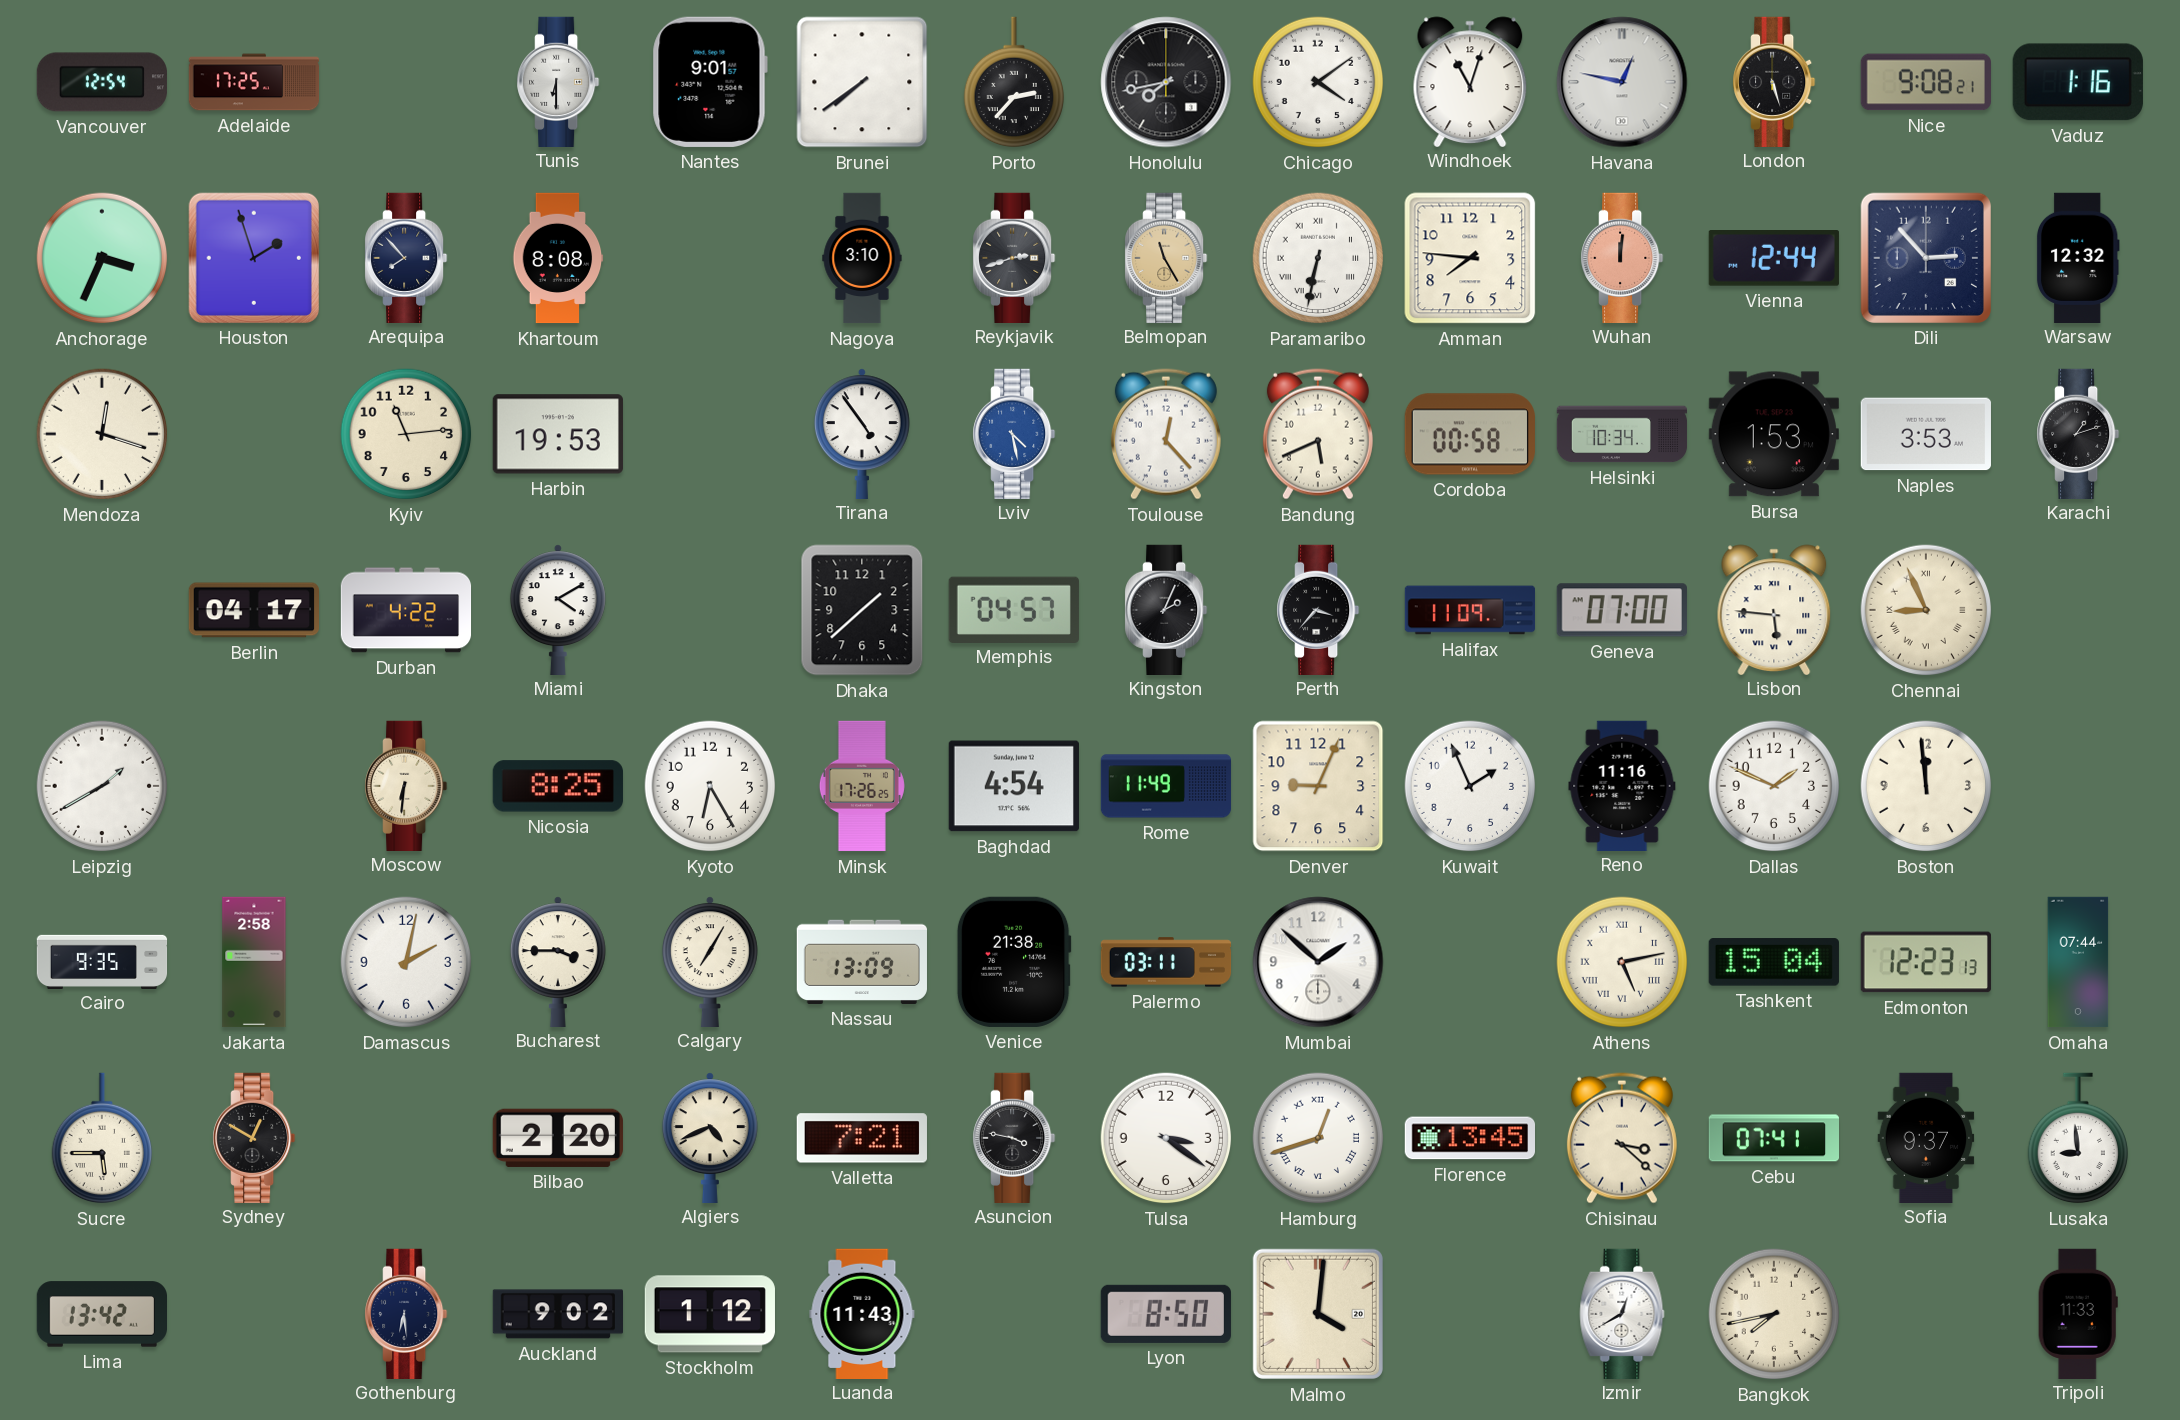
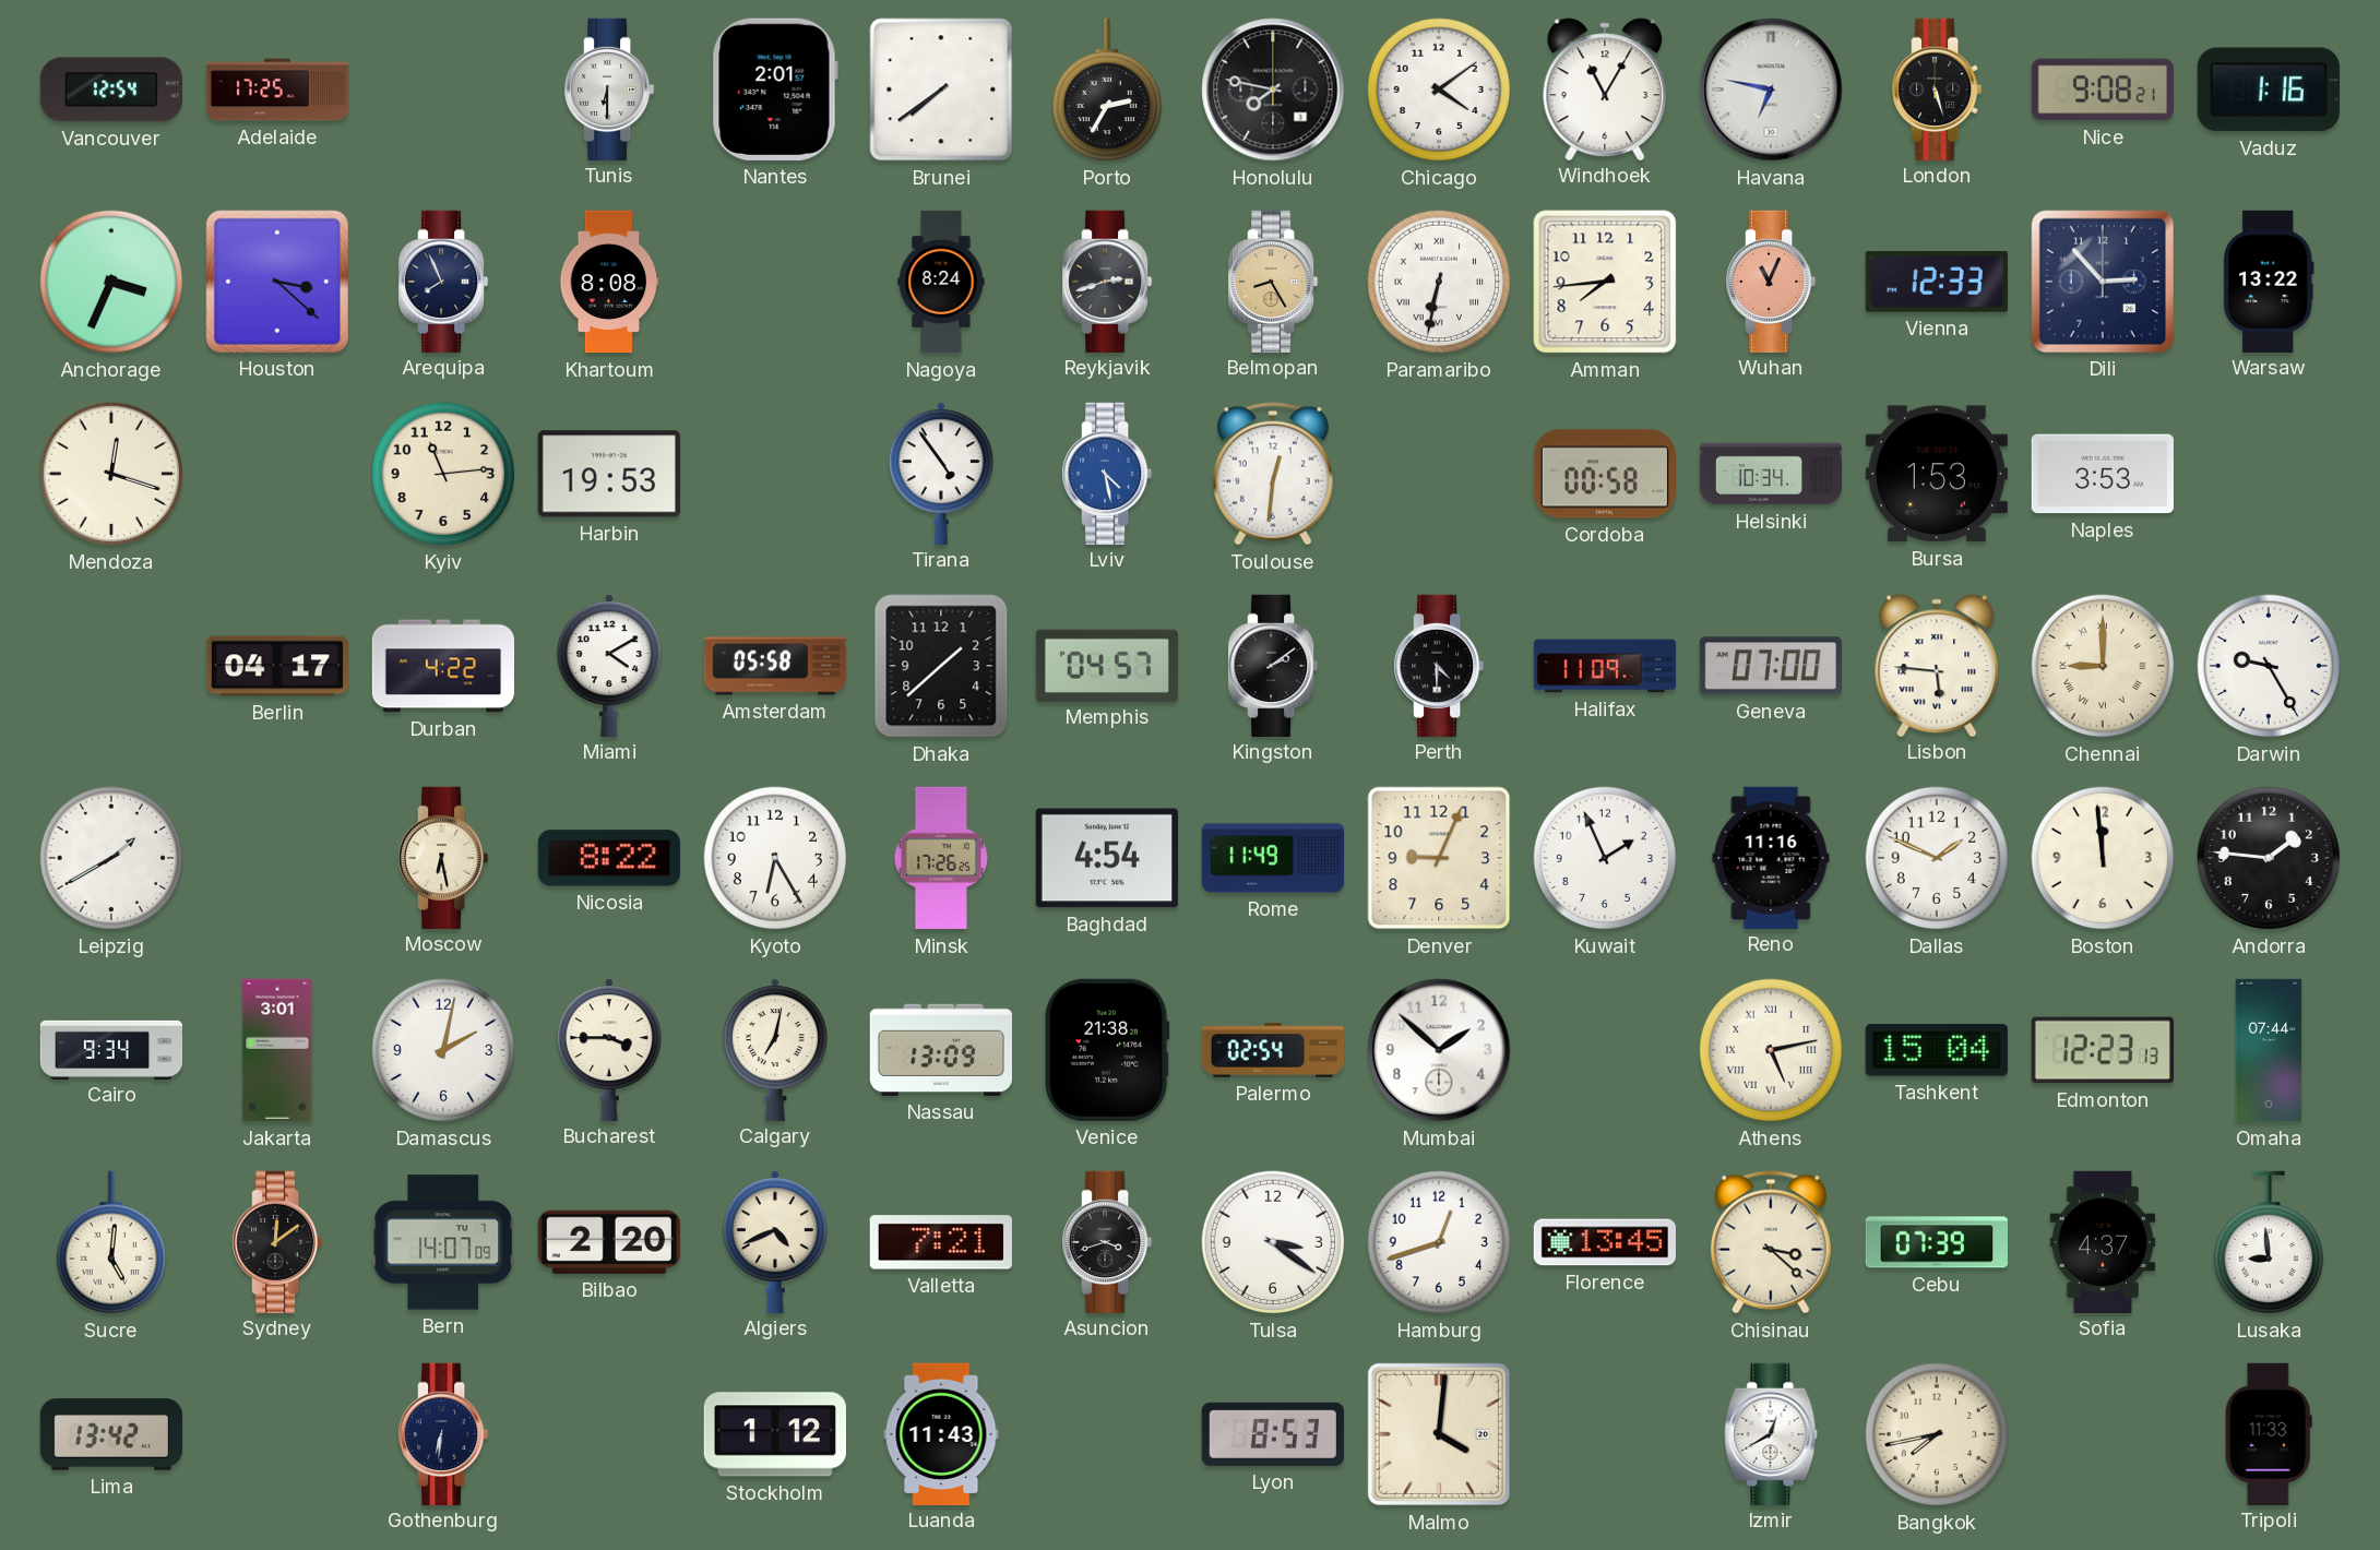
Nantes: 9:01 -> 2:01 (775, 90)
Porto: 2:37 -> 2:35 (1106, 90)
Honolulu: 7:43 -> 7:47 (1273, 90)
Windhoek: 11:03 -> 11:05 (1605, 88)
Havana: 12:47 -> 6:47 (1771, 90)
Houston: 1:57 -> 3:22 (277, 282)
Arequipa: 7:53 -> 7:56 (444, 281)
Nagoya: 3:10 -> 8:24 (941, 282)
Belmopan: 11:25 -> 8:25 (1274, 281)
Amman: 7:46 -> 7:44 (1605, 282)
Wuhan: 12:01 -> 11:04 (1772, 281)
Vienna: 12:44 -> 12:33 (1937, 283)
Warsaw: 12:32 -> 13:22 (2269, 281)
Toulouse: 12:23 -> 12:31 (1273, 474)
Bandung: 5:41 -> none (1318, 434)
Karachi: 1:12 -> none (2079, 433)
Amsterdam: none -> 05:58 (775, 666)
Kingston: 2:04 -> 2:09 (1274, 665)
Perth: 3:37 -> 4:30 (1440, 665)
Chennai: 8:56 -> 9:00 (2103, 666)
Darwin: none -> 9:25 (2269, 666)
Moscow: 6:31 -> 6:28 (444, 857)
Nicosia: 8:25 -> 8:22 (609, 858)
Andorra: none -> 1:46 (2269, 858)
Cairo: 9:35 -> 9:34 (111, 1049)
Jakarta: 2:58 -> 3:01 (277, 1050)
Calgary: 7:05 -> 7:02 (775, 1049)
Palermo: 03:11 -> 02:54 (1273, 1050)
Sucre: 5:45 -> 5:01 (110, 1242)
Sydney: 12:50 -> 12:09 (278, 1241)
Bern: none -> 14:07 (443, 1242)
Asuncion: 3:47 -> 3:42 (1108, 1241)
Hamburg numerals: Roman -> Arabic (1439, 1242)
Cebu: 07:41 -> 07:39 (1936, 1242)
Sofia: 9:37 -> 4:37 (2103, 1241)
Gothenburg: 6:29 -> 6:31 (444, 1433)
Auckland: 9:02 -> none (557, 1314)
Lyon: 8:50 -> 8:53 (1273, 1434)
